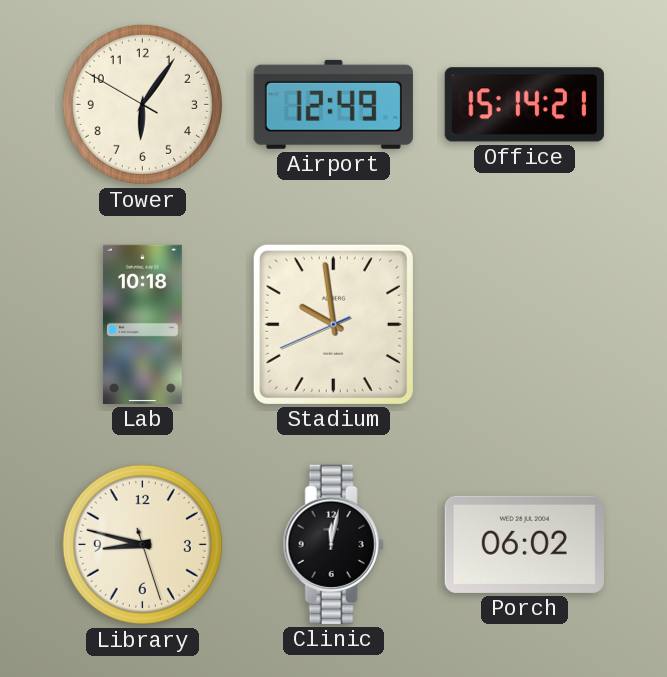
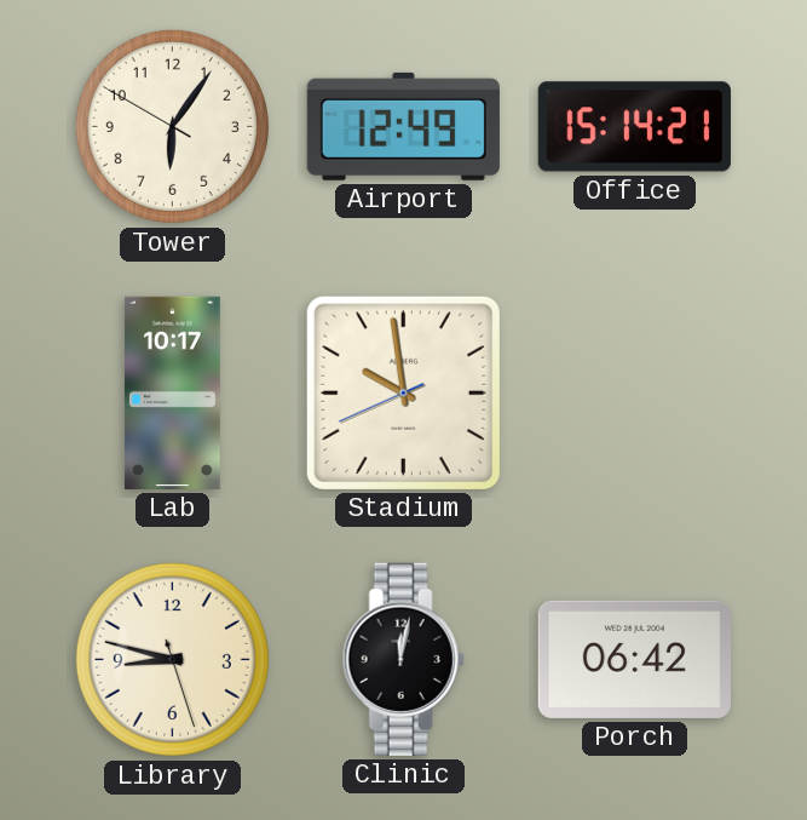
Lab: 10:18 -> 10:17 (172, 392)
Porch: 06:02 -> 06:42 (634, 659)
